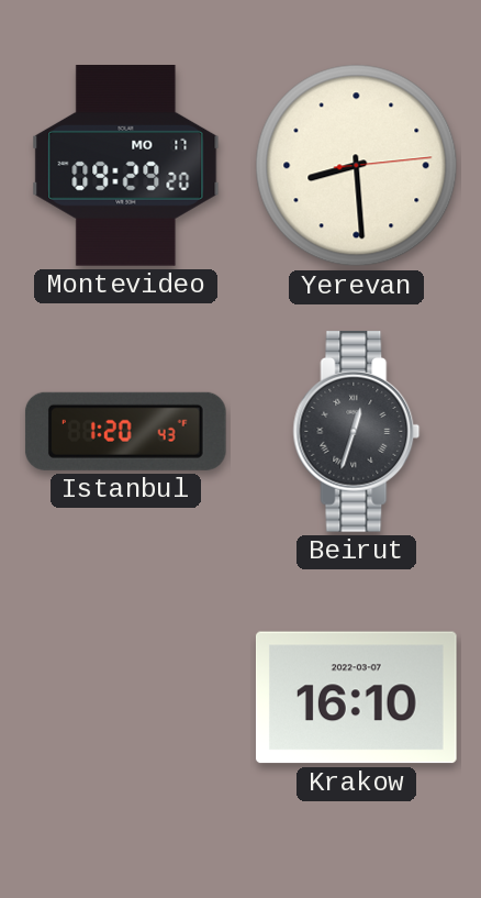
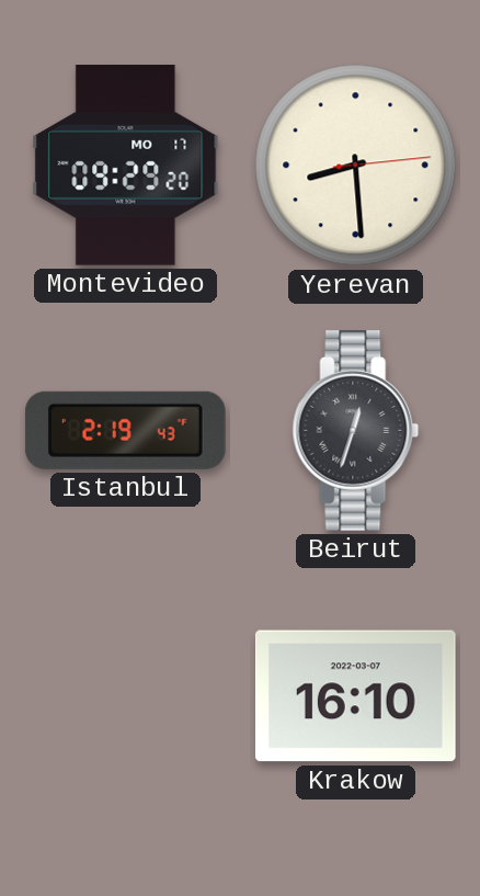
Istanbul: 1:20 -> 2:19 (125, 430)
